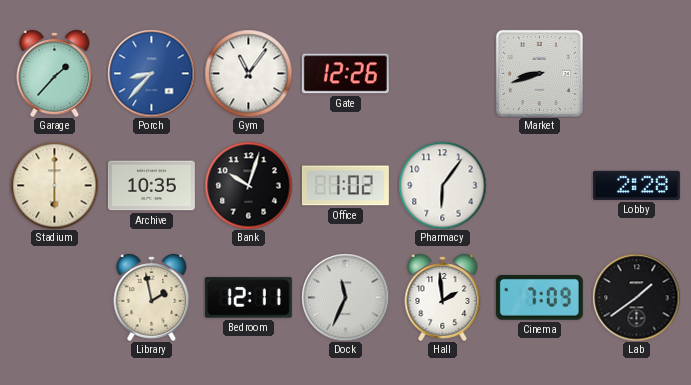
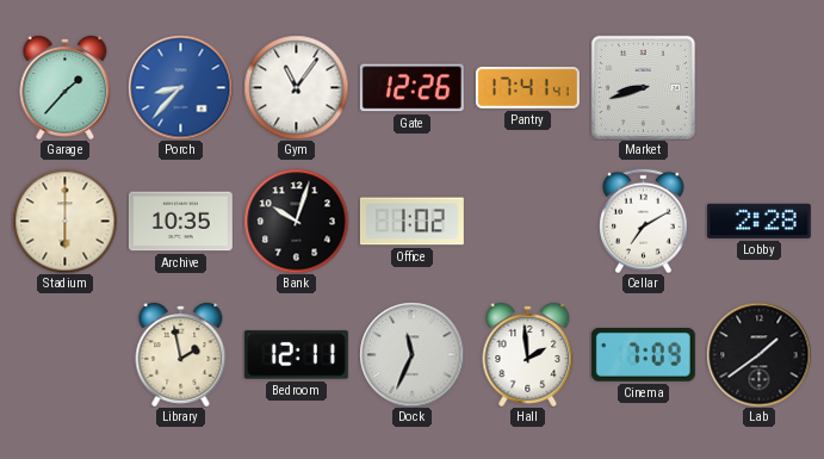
Pantry: none -> 17:41 (527, 88)
Pharmacy: 6:06 -> none (442, 185)
Cellar: none -> 7:10 (644, 221)
